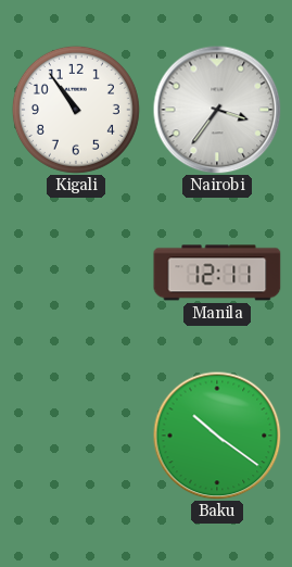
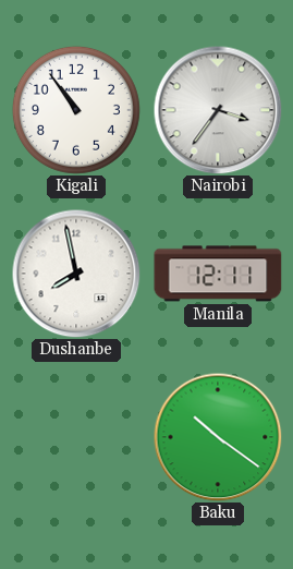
Dushanbe: none -> 7:58 (76, 274)
